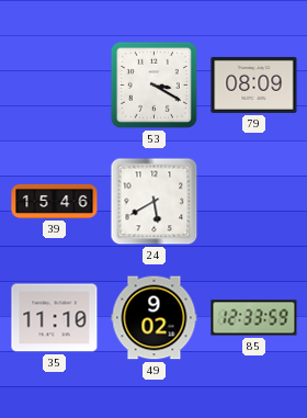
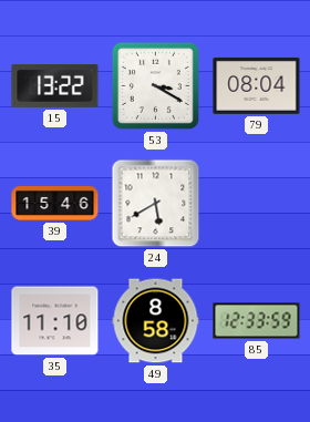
15: none -> 13:22 (55, 85)
79: 08:09 -> 08:04 (257, 85)
49: 9:02 -> 8:58 (156, 321)
